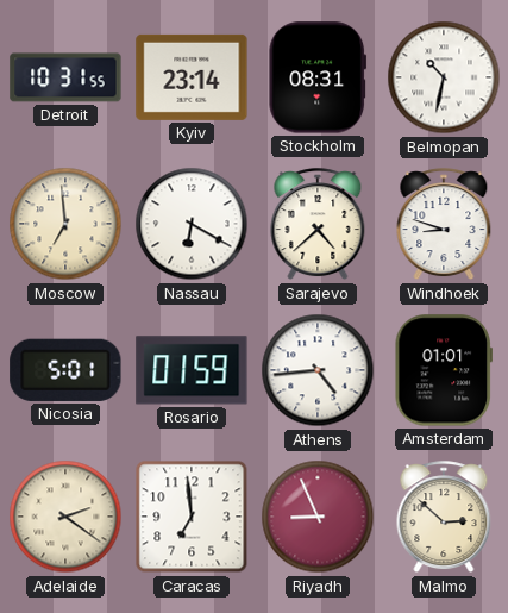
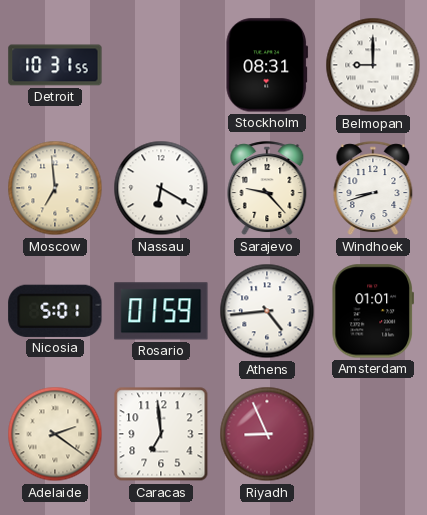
Kyiv: 23:14 -> none (192, 77)
Belmopan: 10:32 -> 9:00 (373, 65)
Sarajevo: 4:38 -> 9:23 (267, 189)
Windhoek: 8:48 -> 8:42 (373, 189)
Malmo: 2:52 -> none (444, 518)
